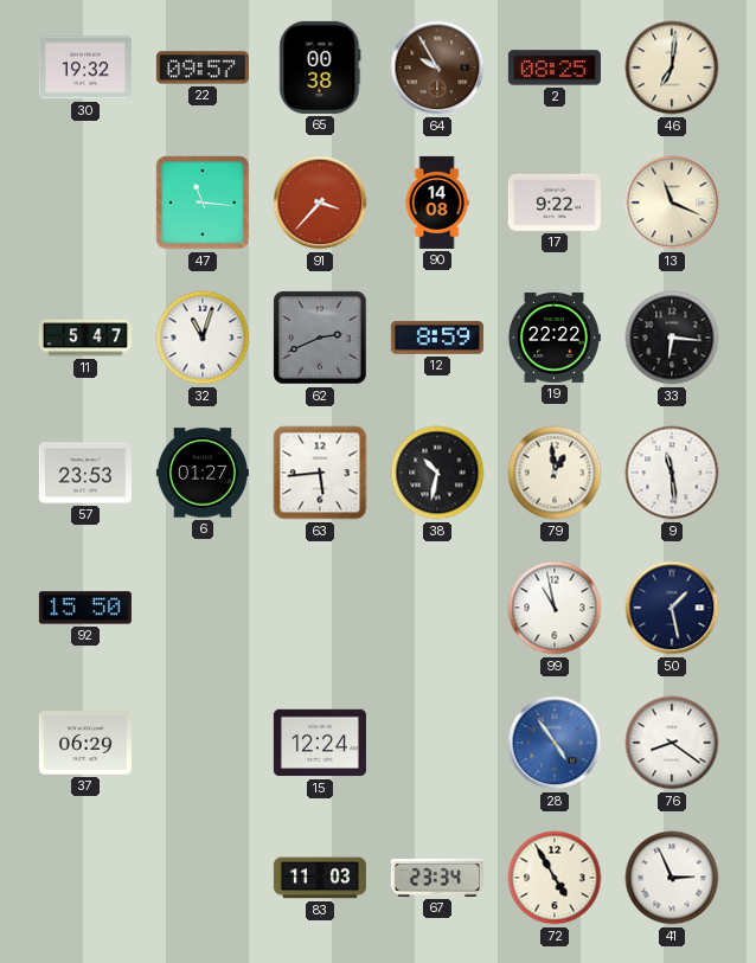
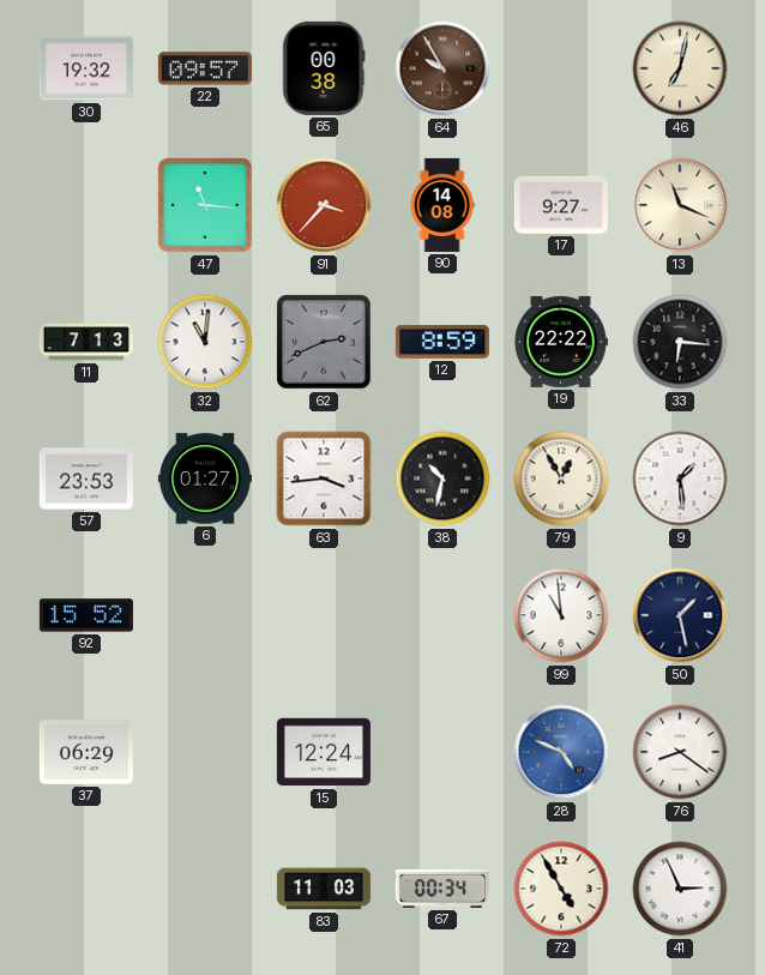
2: 08:25 -> none (555, 68)
46: 7:01 -> 7:02 (680, 68)
17: 9:22 -> 9:27 (561, 205)
11: 5:47 -> 7:13 (86, 342)
32: 11:03 -> 11:01 (205, 342)
63: 5:44 -> 3:44 (324, 479)
79: 12:59 -> 12:55 (561, 479)
9: 11:29 -> 1:29 (680, 479)
92: 15:50 -> 15:52 (86, 615)
99: 10:58 -> 10:59 (561, 615)
28: 4:54 -> 4:49 (561, 752)
67: 23:34 -> 00:34 (442, 889)
